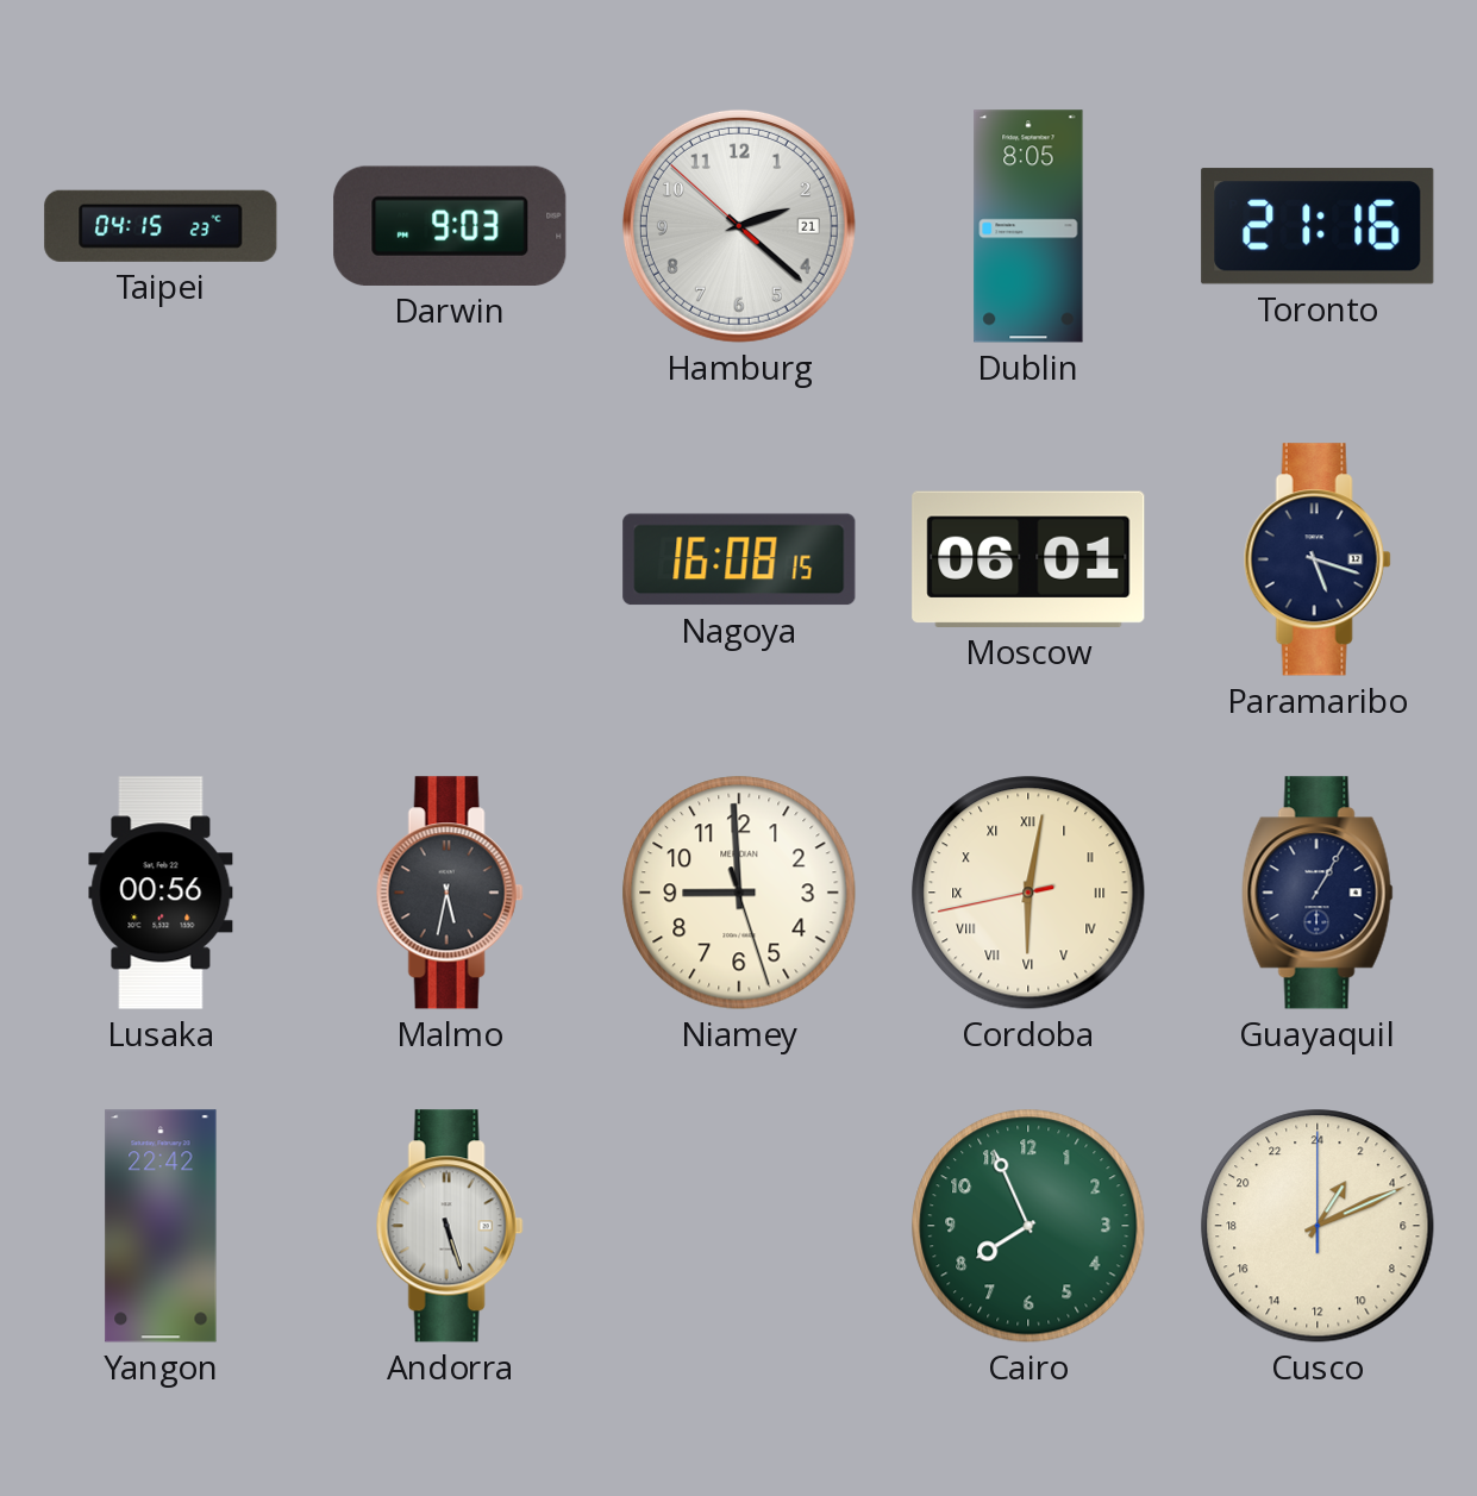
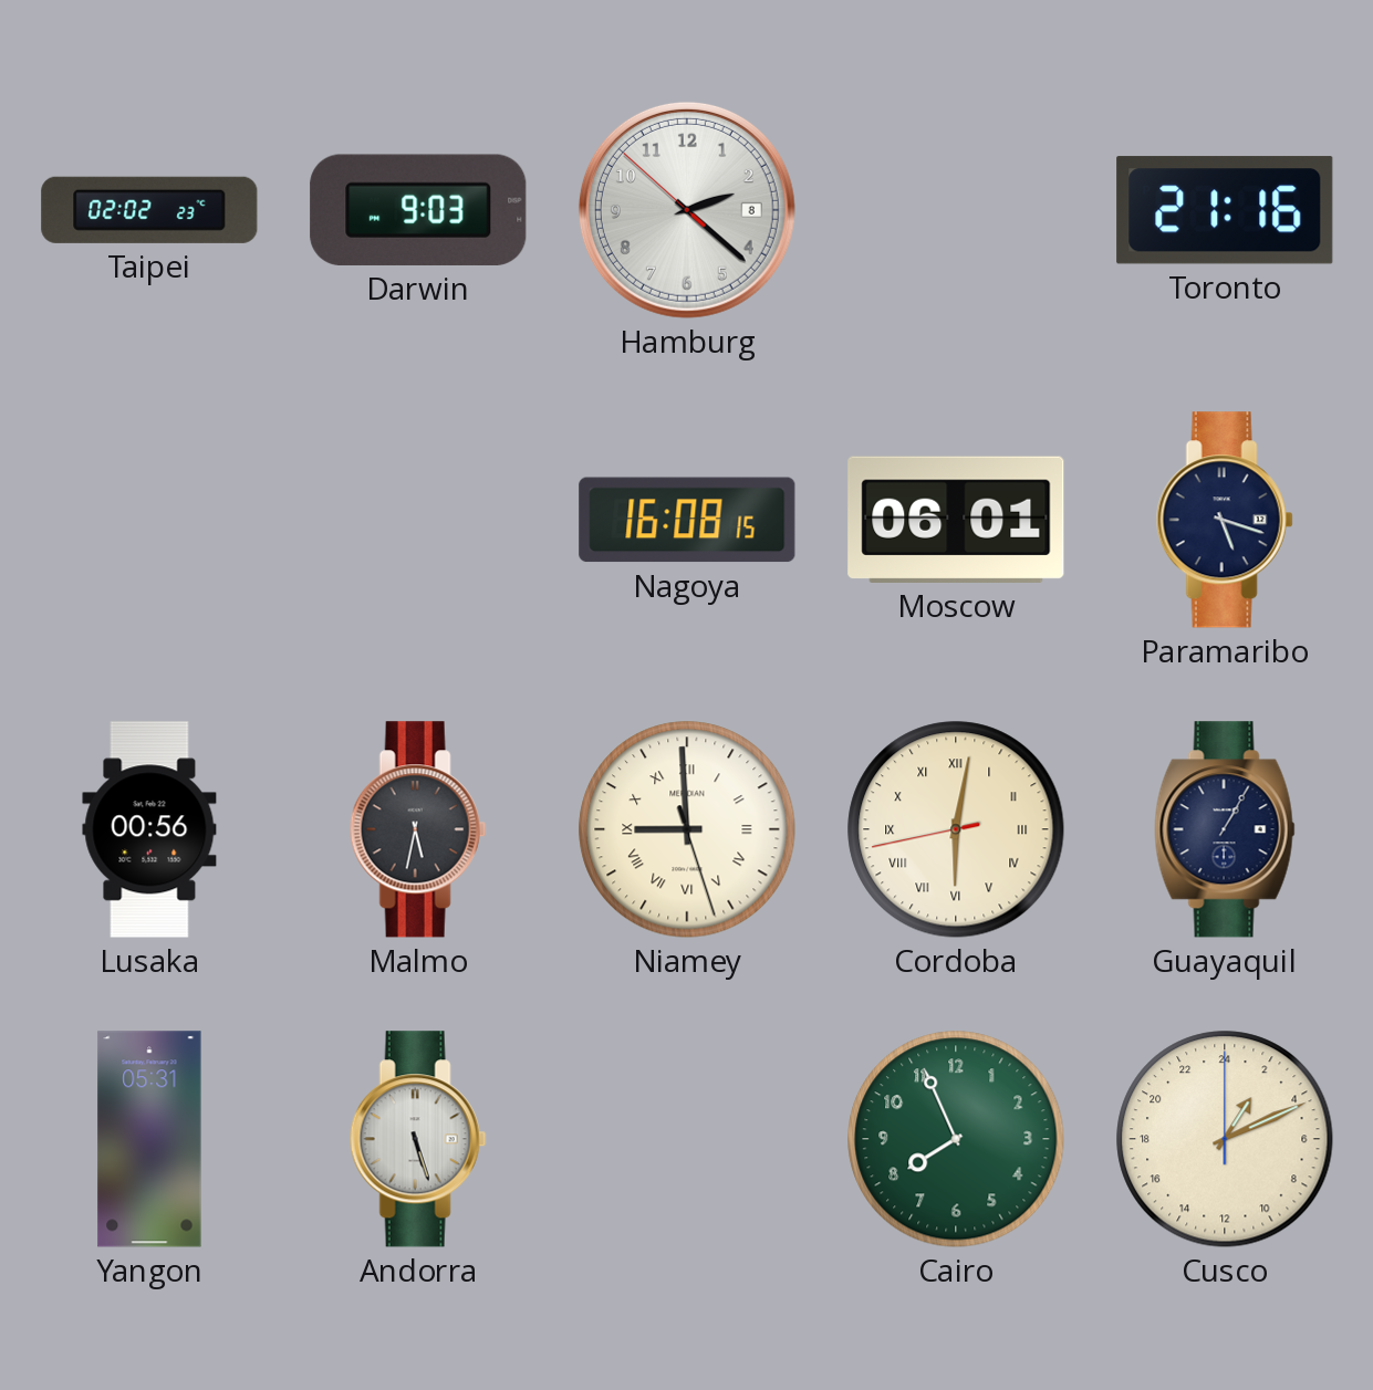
Taipei: 04:15 -> 02:02 (149, 210)
Hamburg date: 21 -> 8 (687, 210)
Dublin: 8:05 -> none (1028, 226)
Niamey numerals: Arabic -> Roman (687, 829)
Yangon: 22:42 -> 05:31 (149, 1139)
